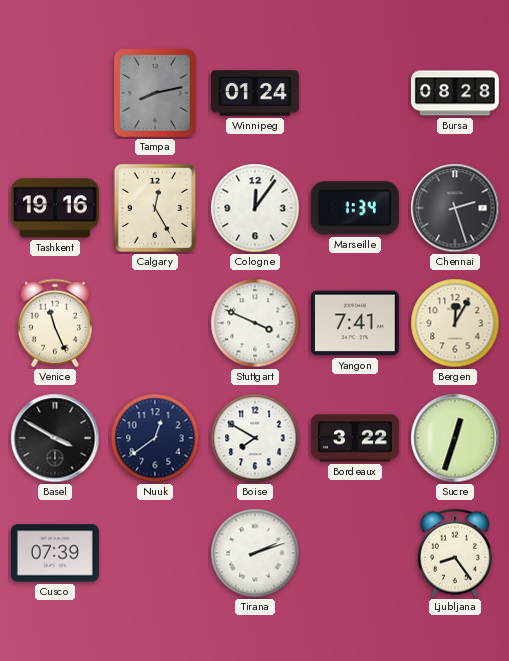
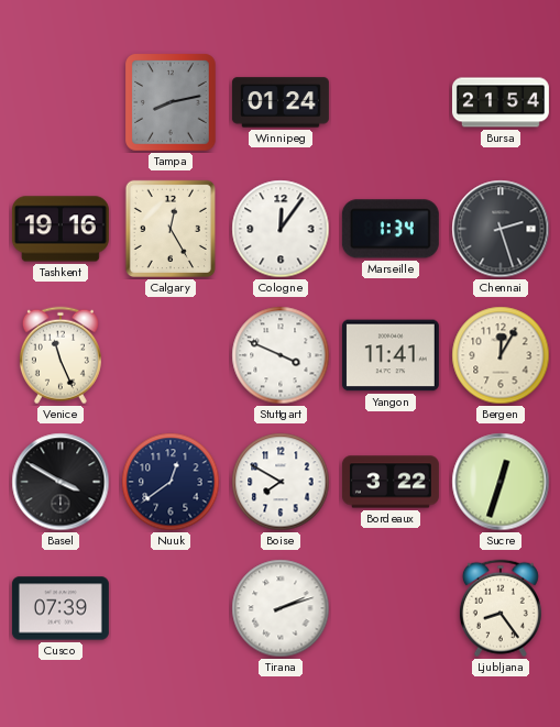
Bursa: 08:28 -> 21:54 (501, 102)
Yangon: 7:41 -> 11:41 (391, 355)
